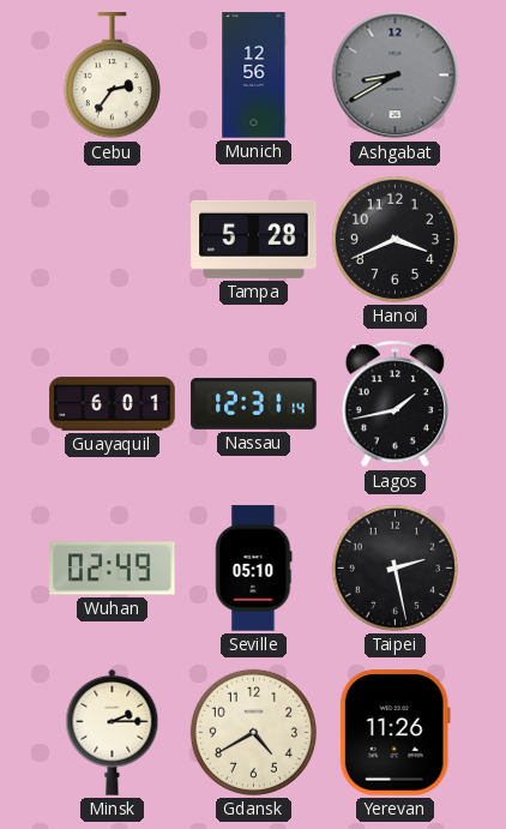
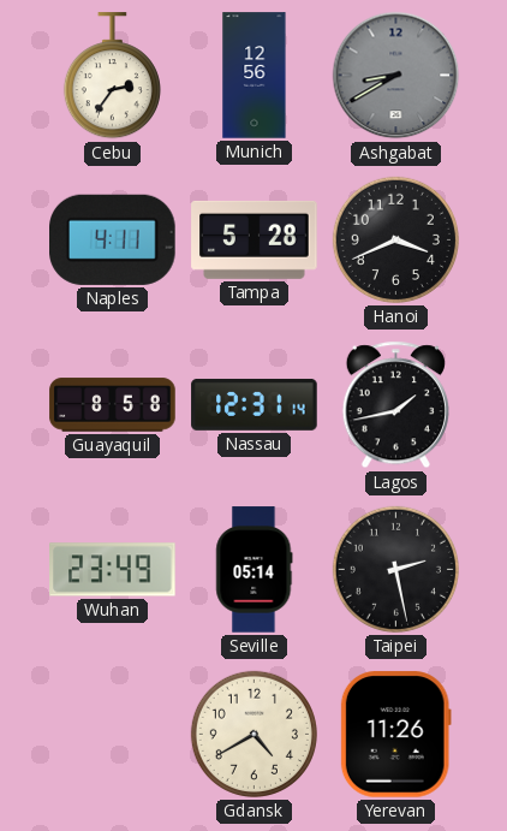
Naples: none -> 4:11 (113, 239)
Guayaquil: 6:01 -> 8:58 (113, 405)
Wuhan: 02:49 -> 23:49 (113, 570)
Seville: 05:10 -> 05:14 (255, 570)
Minsk: 2:15 -> none (113, 732)
